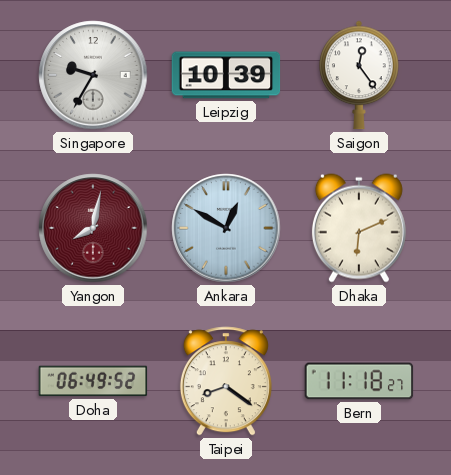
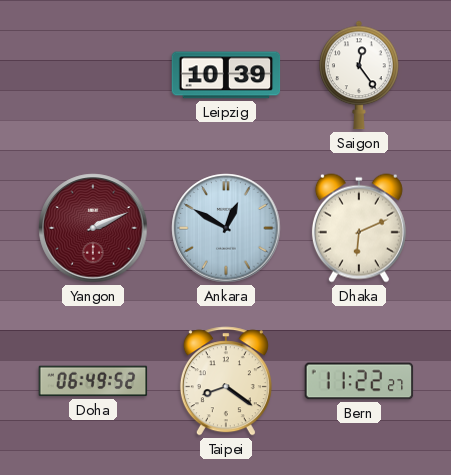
Singapore: 9:35 -> none (93, 75)
Yangon: 8:02 -> 2:11 (93, 228)
Bern: 11:18 -> 11:22 (359, 381)
